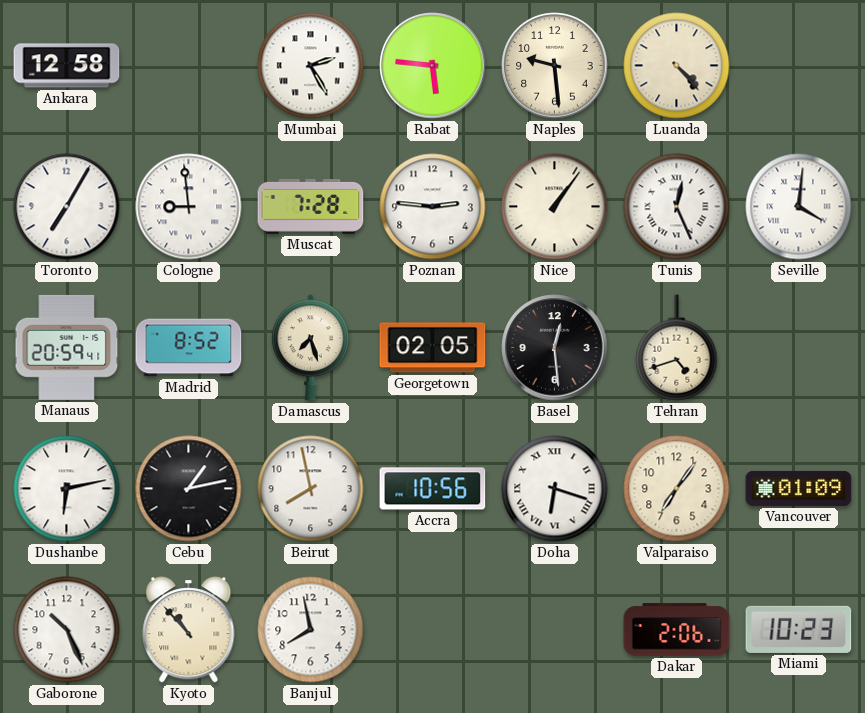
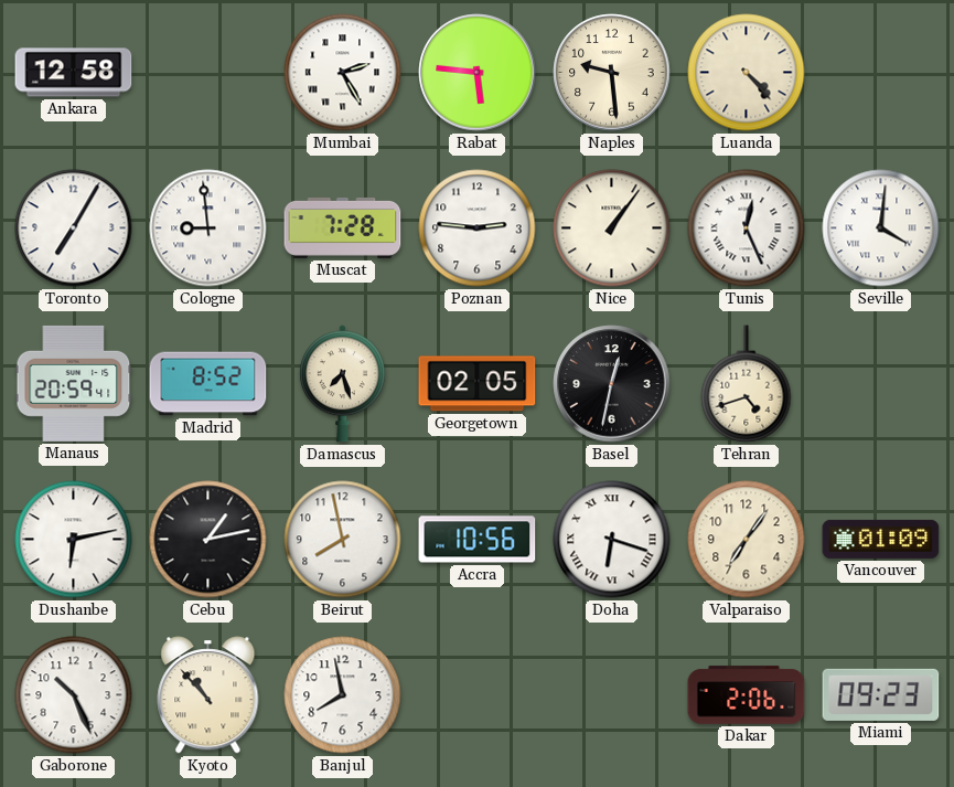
Basel: 12:29 -> 12:32 (612, 384)
Miami: 10:23 -> 09:23 (881, 694)
